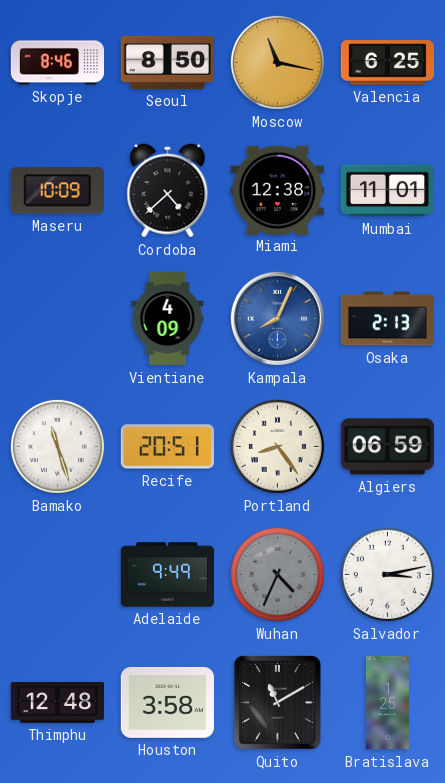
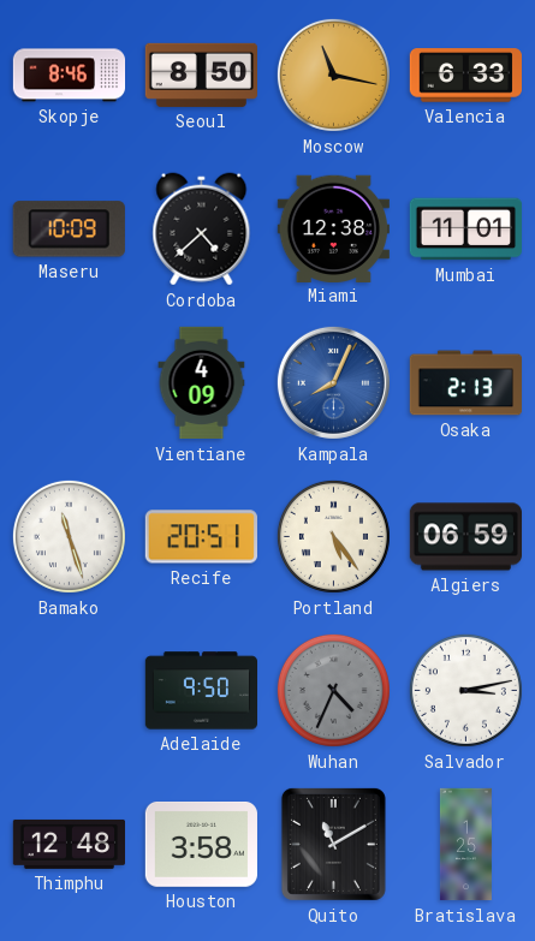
Valencia: 6:25 -> 6:33 (465, 76)
Portland: 8:24 -> 5:24 (333, 536)
Adelaide: 9:49 -> 9:50 (201, 691)
